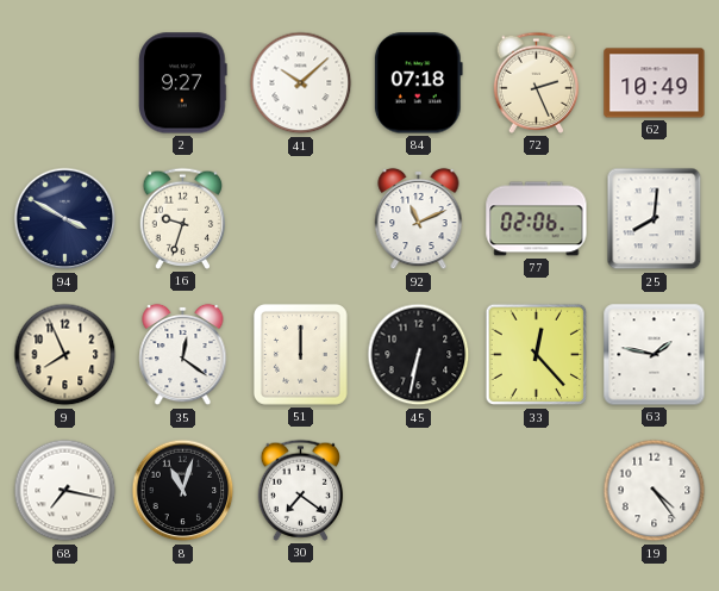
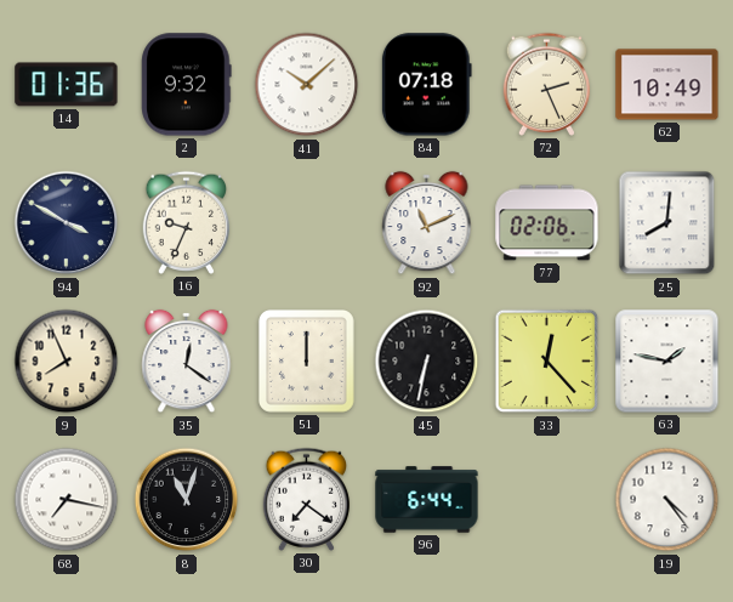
14: none -> 01:36 (67, 85)
2: 9:27 -> 9:32 (187, 85)
16: 9:33 -> 9:34 (187, 222)
96: none -> 6:44 (427, 500)
